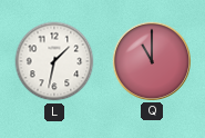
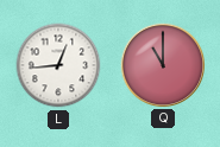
L: 1:32 -> 12:44 (58, 65)
